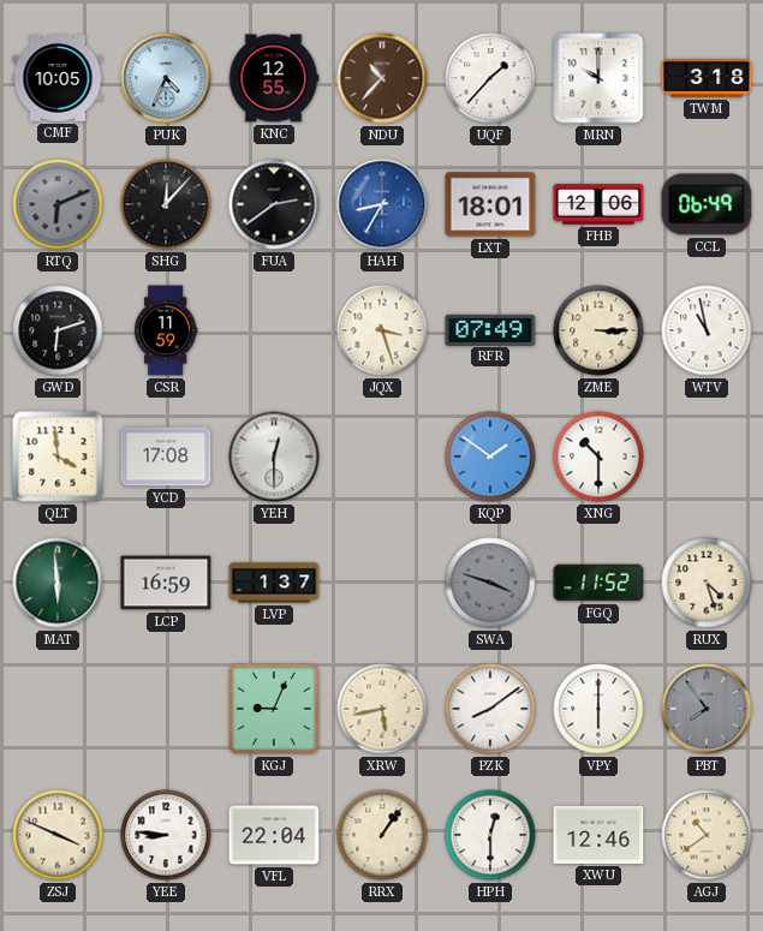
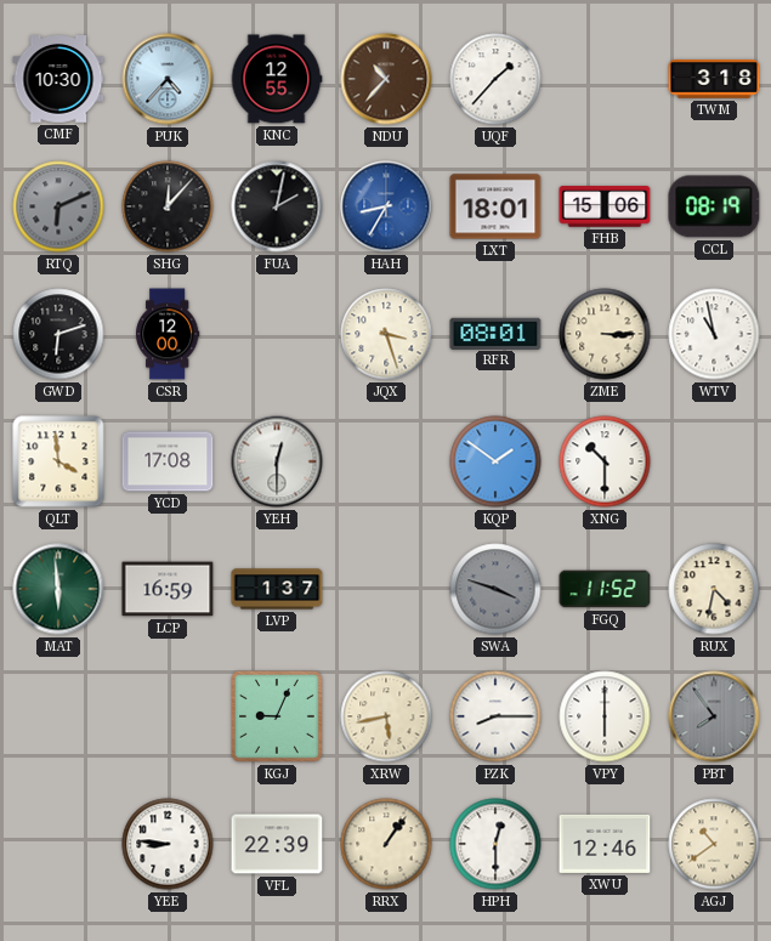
CMF: 10:05 -> 10:30 (58, 80)
PUK: 4:34 -> 4:37 (168, 79)
MRN: 10:00 -> none (598, 78)
FUA: 2:39 -> 2:02 (277, 206)
FHB: 12:06 -> 15:06 (605, 206)
CCL: 06:49 -> 08:19 (714, 206)
CSR: 11:59 -> 12:00 (168, 334)
RFR: 07:49 -> 08:01 (495, 333)
RUX: 4:27 -> 4:32 (714, 589)
PZK: 8:09 -> 8:15 (495, 716)
ZSJ: 3:49 -> none (58, 835)
VFL: 22:04 -> 22:39 (277, 844)
